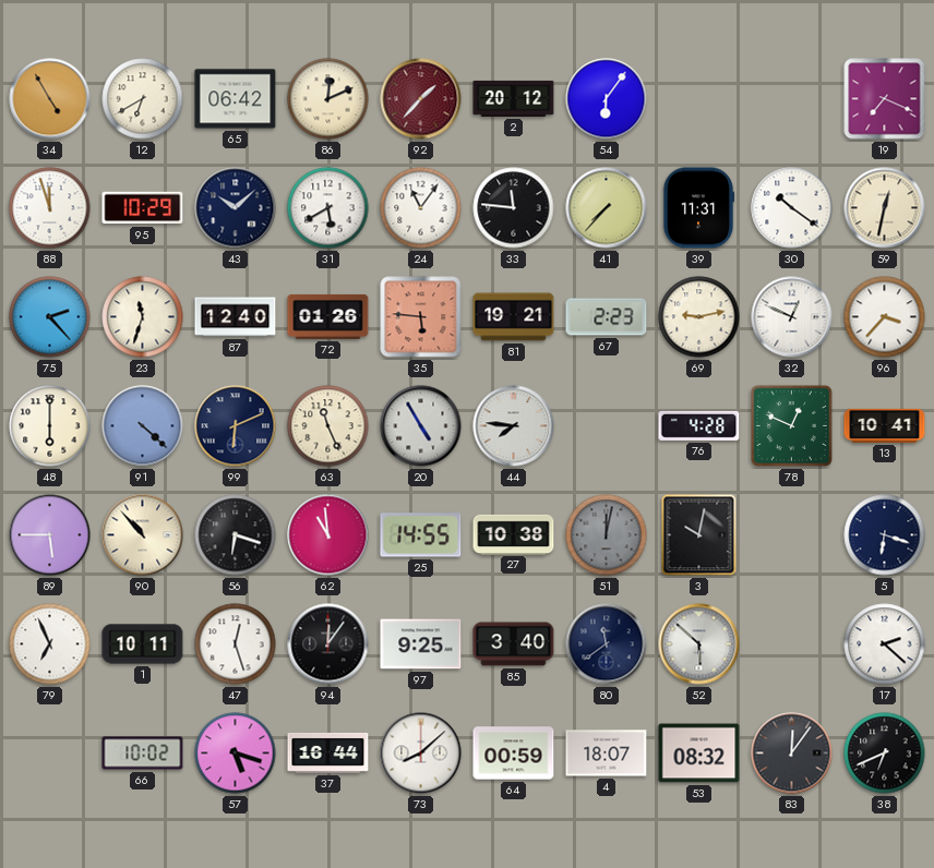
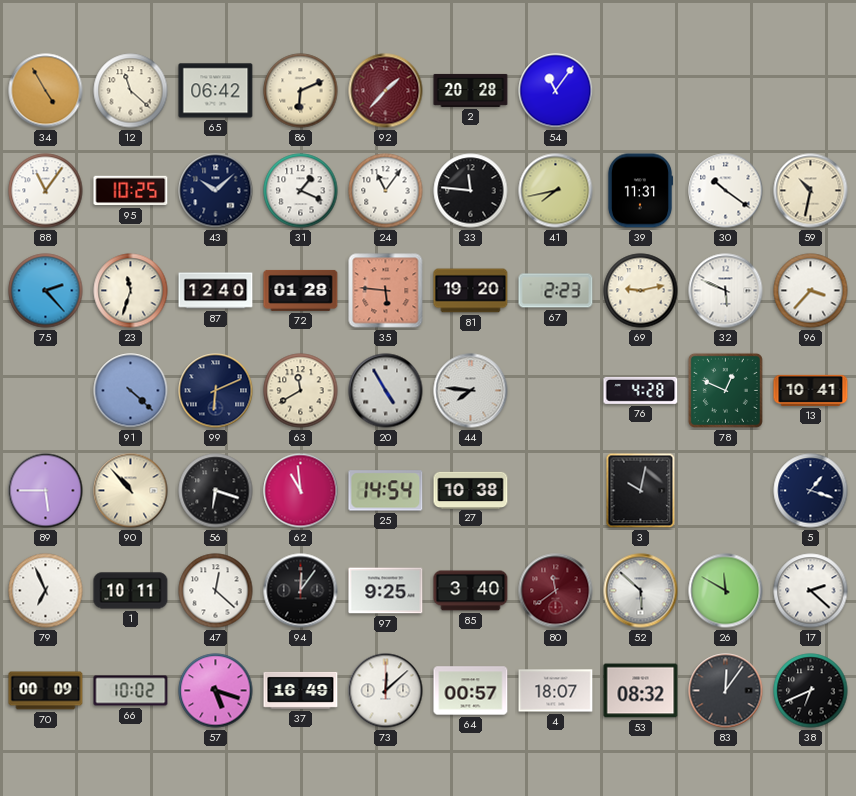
12: 6:40 -> 11:22 (131, 91)
86: 12:11 -> 6:11 (301, 91)
2: 20:12 -> 20:28 (471, 90)
54: 6:06 -> 11:06 (556, 91)
19: 7:19 -> none (885, 99)
88: 11:57 -> 11:06 (46, 191)
95: 10:29 -> 10:25 (131, 191)
31: 5:40 -> 1:19 (301, 191)
41: 7:37 -> 7:43 (556, 191)
59: 12:32 -> 10:32 (811, 191)
72: 01:26 -> 01:28 (301, 290)
81: 19:21 -> 19:20 (471, 291)
32: 12:49 -> 5:49 (726, 291)
48: 6:00 -> none (50, 426)
63: 11:26 -> 11:40 (301, 391)
25: 14:55 -> 14:54 (386, 491)
51: 12:02 -> none (607, 535)
5: 6:18 -> 1:18 (811, 491)
47: 12:27 -> 12:22 (216, 591)
80 dial: navy -> burgundy (556, 591)
26: none -> 11:50 (726, 591)
70: none -> 00:09 (46, 691)
37: 16:44 -> 16:49 (301, 690)
73: 8:08 -> 12:08 (386, 691)
64: 00:59 -> 00:57 (471, 691)
